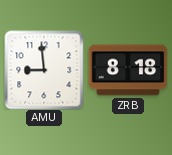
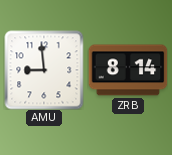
ZRB: 8:18 -> 8:14 (128, 70)
